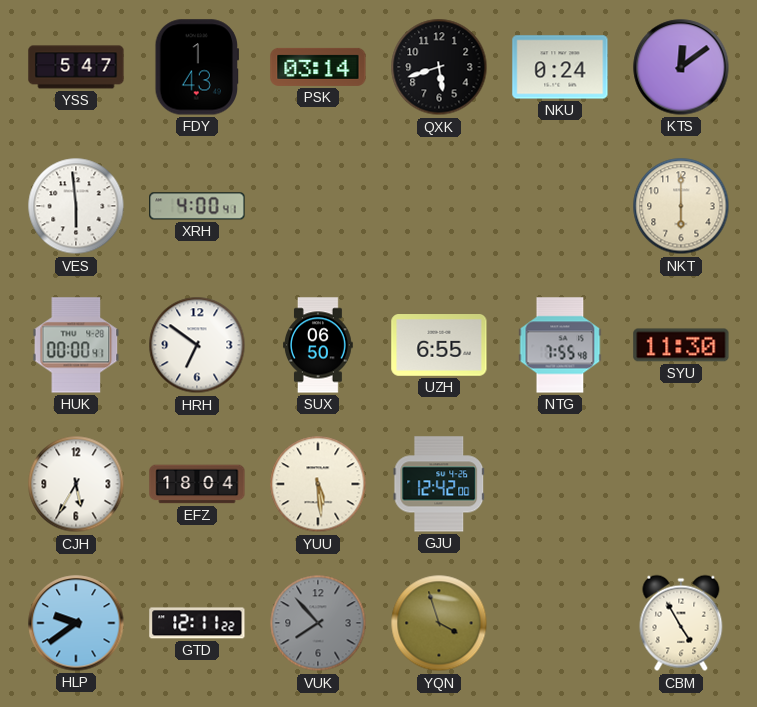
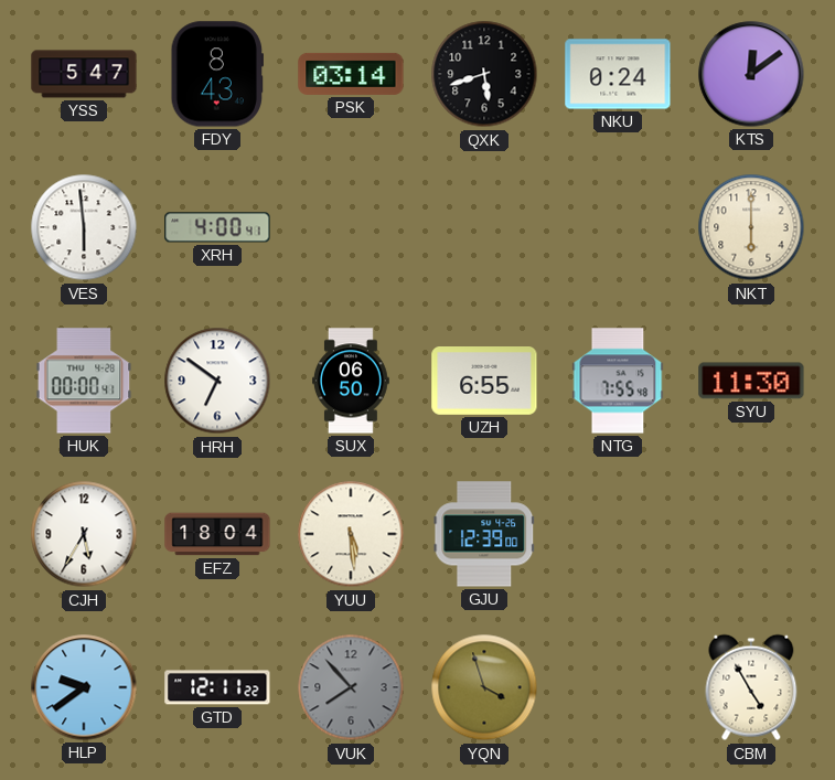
FDY: 1:43 -> 8:43 (216, 74)
GJU: 12:42 -> 12:39 (484, 534)
